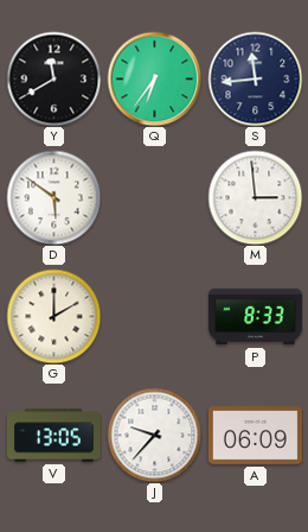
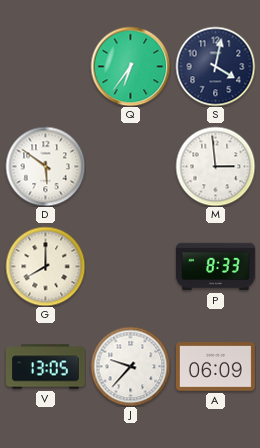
Y: 11:40 -> none (53, 78)
S: 11:44 -> 4:02 (215, 66)
G: 2:00 -> 8:00 (45, 266)
